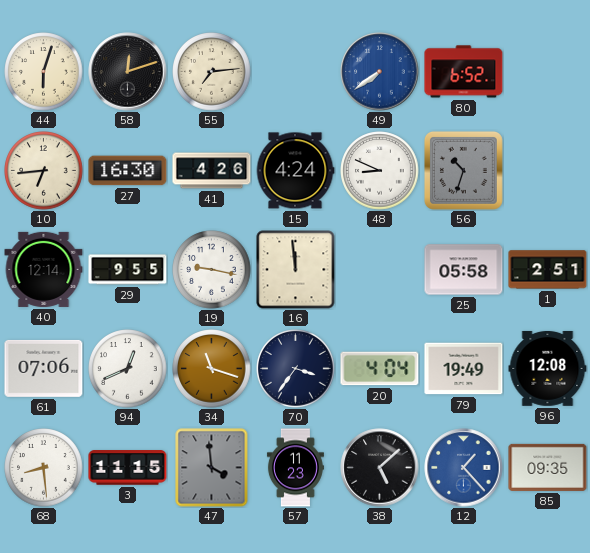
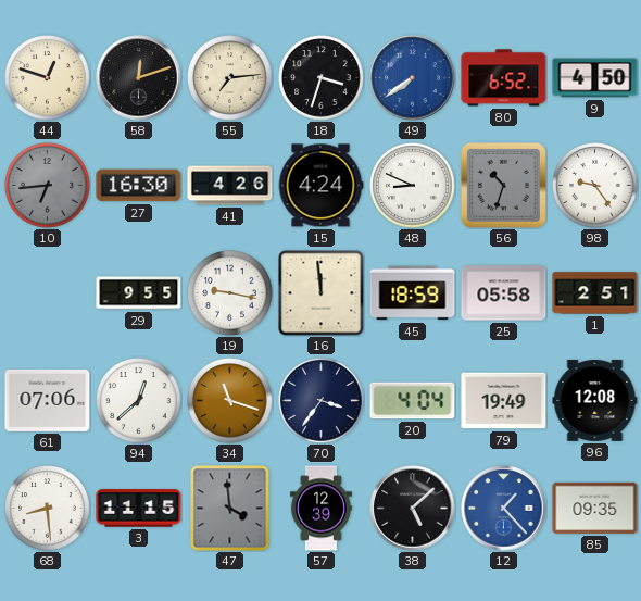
44: 6:03 -> 12:48 (48, 78)
18: none -> 3:33 (322, 78)
9: none -> 4:50 (595, 78)
10 dial: cream -> grey (48, 186)
98: none -> 9:24 (595, 186)
40: 12:14 -> none (44, 269)
45: none -> 18:59 (413, 293)
94: 12:41 -> 12:38 (139, 401)
57: 11:23 -> 12:39 (320, 509)
